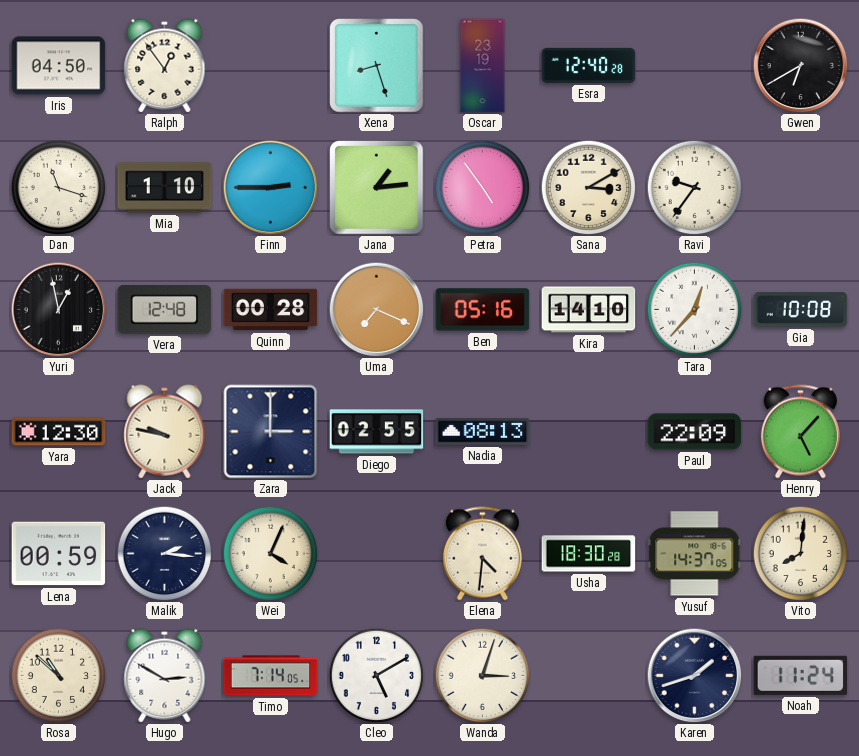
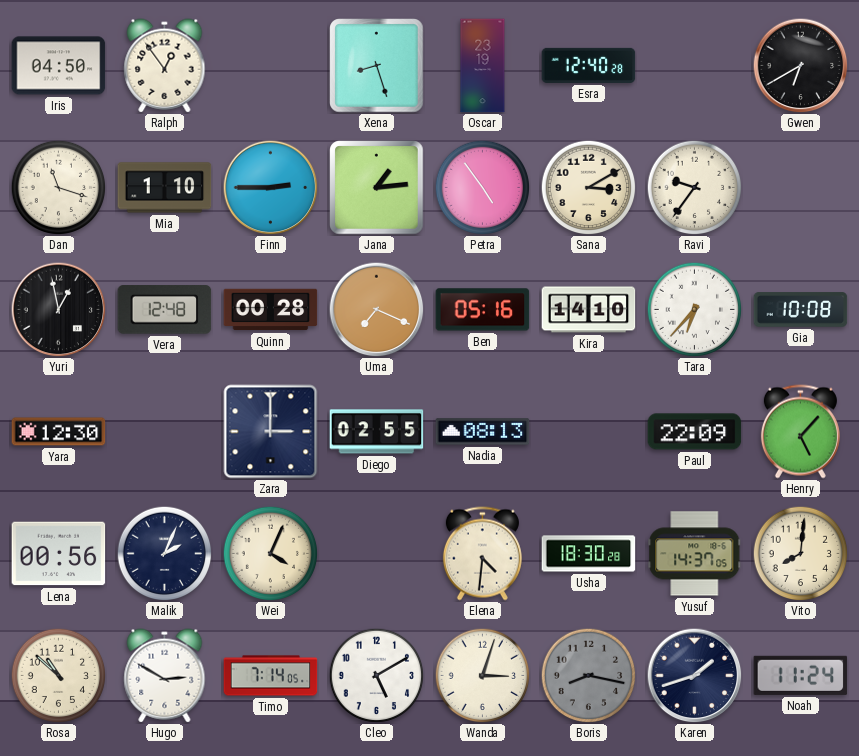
Tara: 12:37 -> 6:37 (694, 309)
Jack: 9:47 -> none (165, 432)
Lena: 00:59 -> 00:56 (59, 554)
Malik: 2:16 -> 2:04 (164, 553)
Boris: none -> 8:17 (588, 675)
